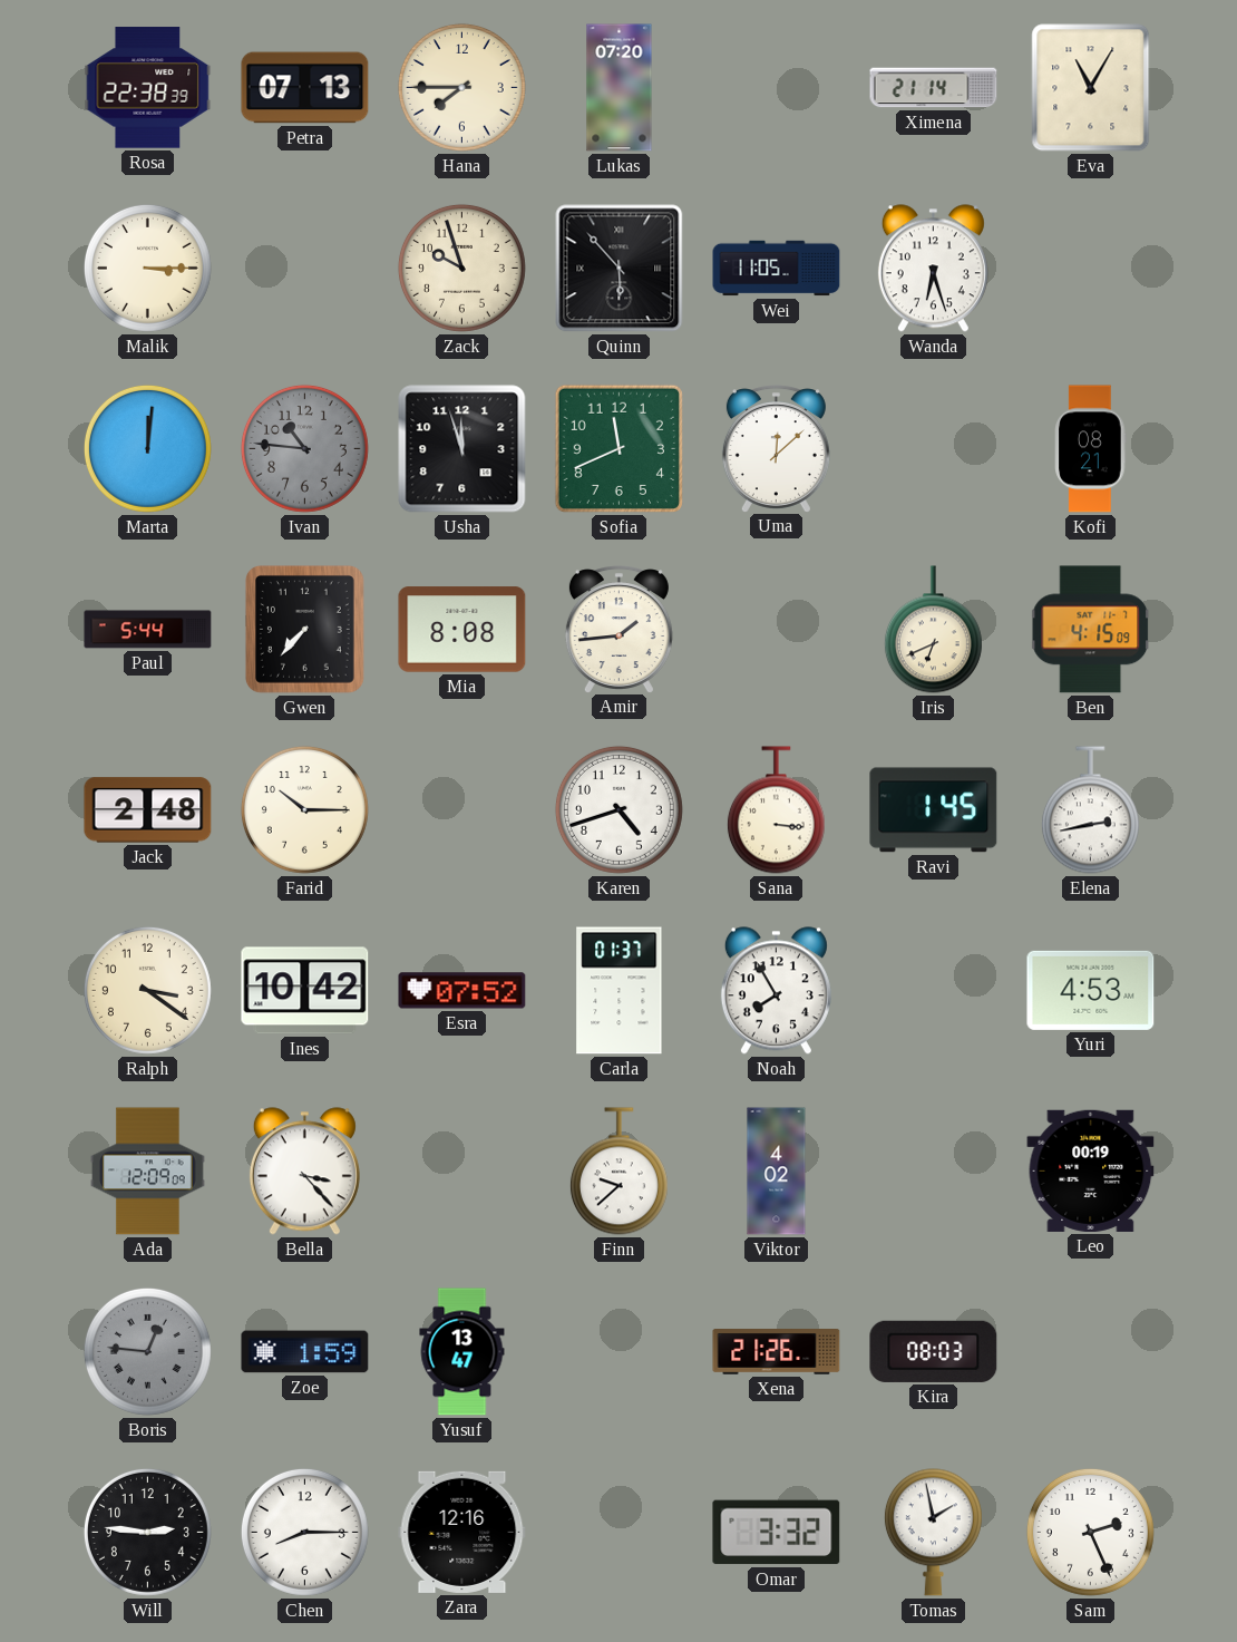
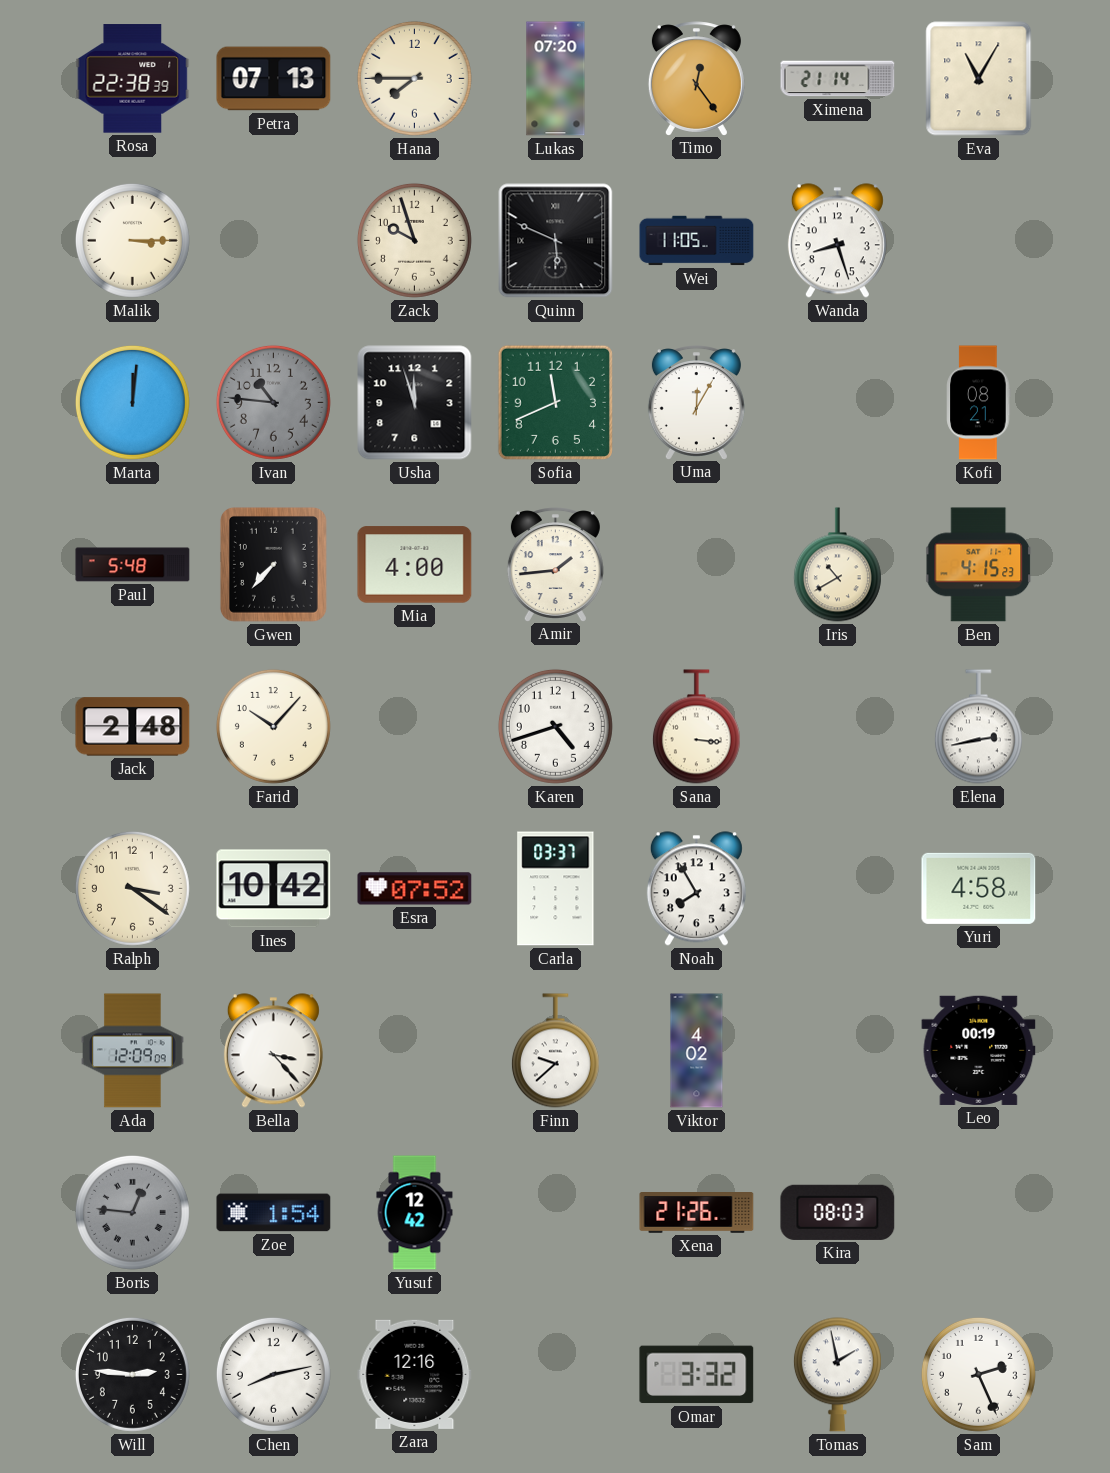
Timo: none -> 12:24 (696, 78)
Quinn: 5:53 -> 5:49 (556, 241)
Wanda: 6:27 -> 8:27 (837, 241)
Uma: 12:08 -> 12:05 (696, 402)
Paul: 5:44 -> 5:48 (133, 565)
Mia: 8:08 -> 4:00 (415, 565)
Iris: 6:41 -> 10:40 (837, 565)
Ben: 4:15:09 -> 4:15:23 (979, 565)
Farid: 10:15 -> 10:07 (273, 726)
Ravi: 1:45 -> none (934, 810)
Carla: 01:37 -> 03:37 (556, 889)
Yuri: 4:53 -> 4:58 (979, 888)
Zoe: 1:59 -> 1:54 (274, 1213)
Yusuf: 13:47 -> 12:42 (415, 1213)
Chen: 8:15 -> 8:13 (273, 1374)
